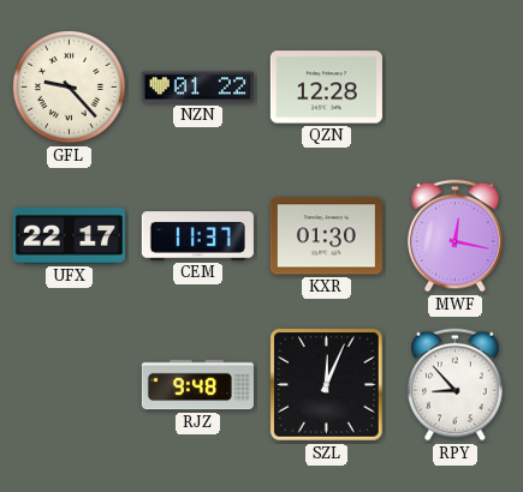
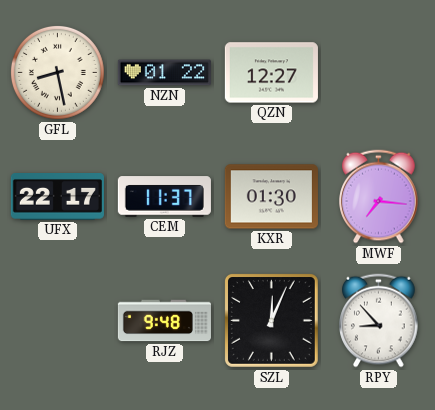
GFL: 9:23 -> 8:28 (57, 72)
QZN: 12:28 -> 12:27 (271, 73)
MWF: 12:17 -> 7:16 (379, 197)
